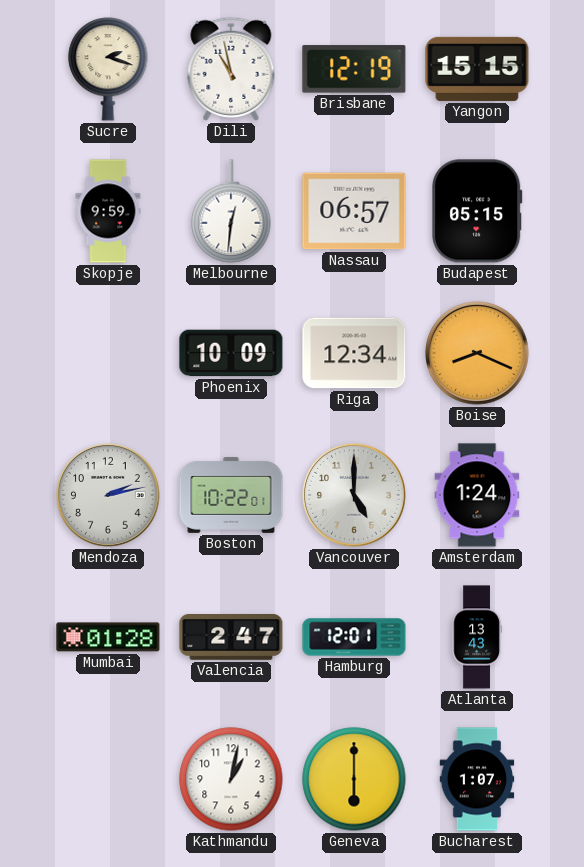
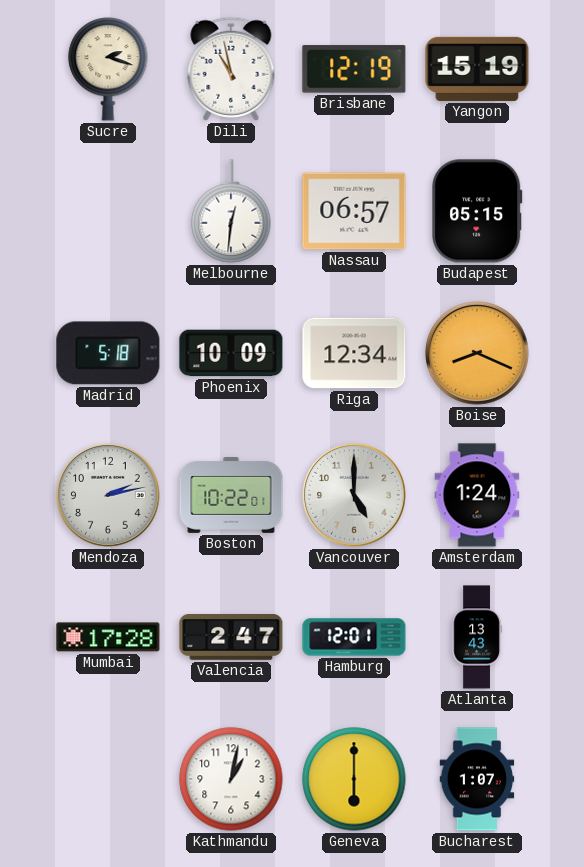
Yangon: 15:15 -> 15:19 (477, 69)
Skopje: 9:59 -> none (108, 211)
Madrid: none -> 5:18 (108, 353)
Mumbai: 01:28 -> 17:28 (108, 637)
